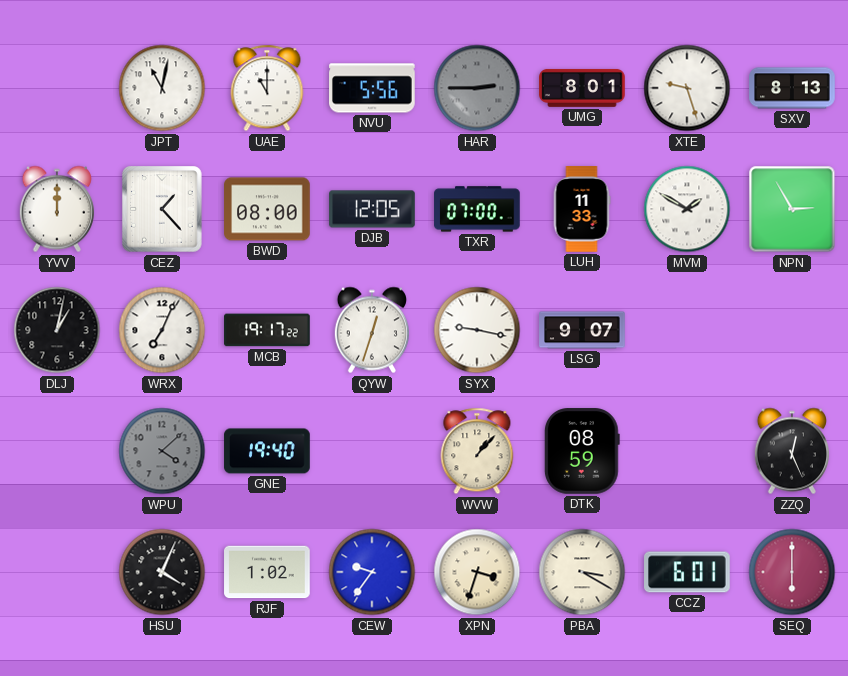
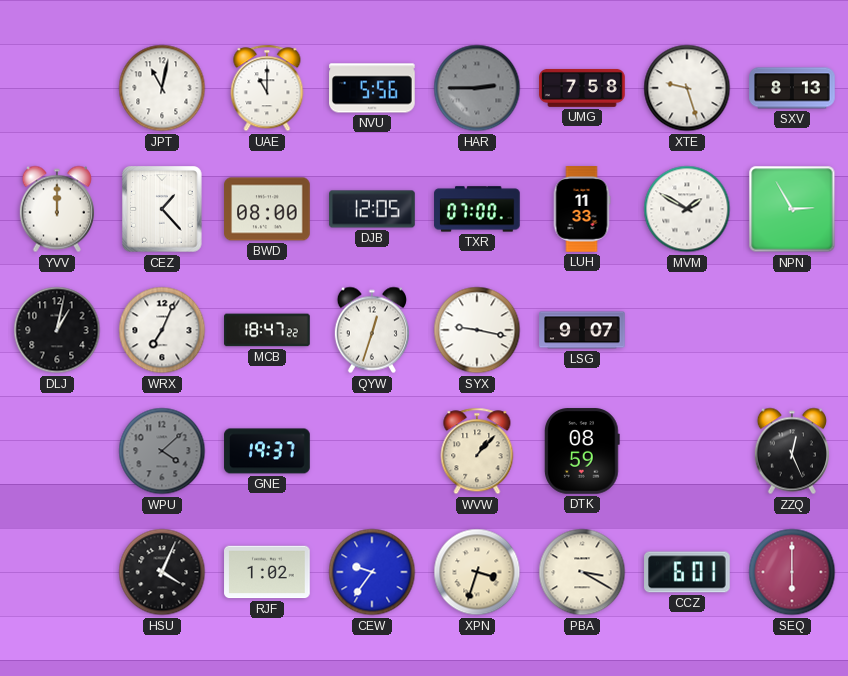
UMG: 8:01 -> 7:58 (582, 88)
MCB: 19:17 -> 18:47 (267, 330)
GNE: 19:40 -> 19:37 (267, 451)
